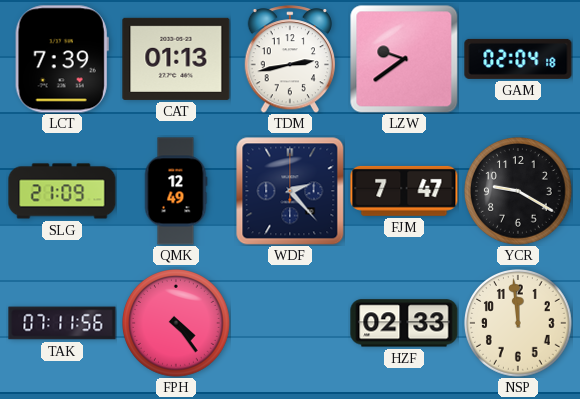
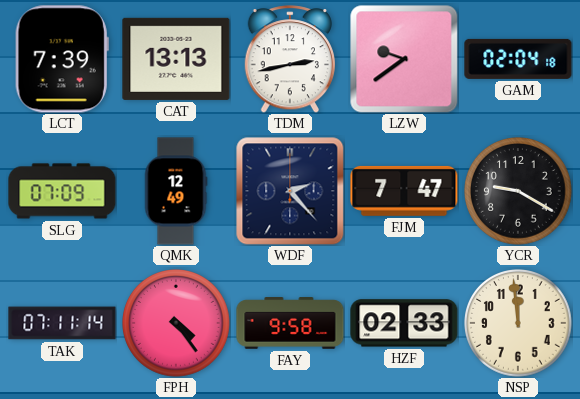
CAT: 01:13 -> 13:13 (176, 59)
SLG: 21:09 -> 07:09 (62, 191)
TAK: 07:11:56 -> 07:11:14 (62, 323)
FAY: none -> 9:58 (290, 323)
